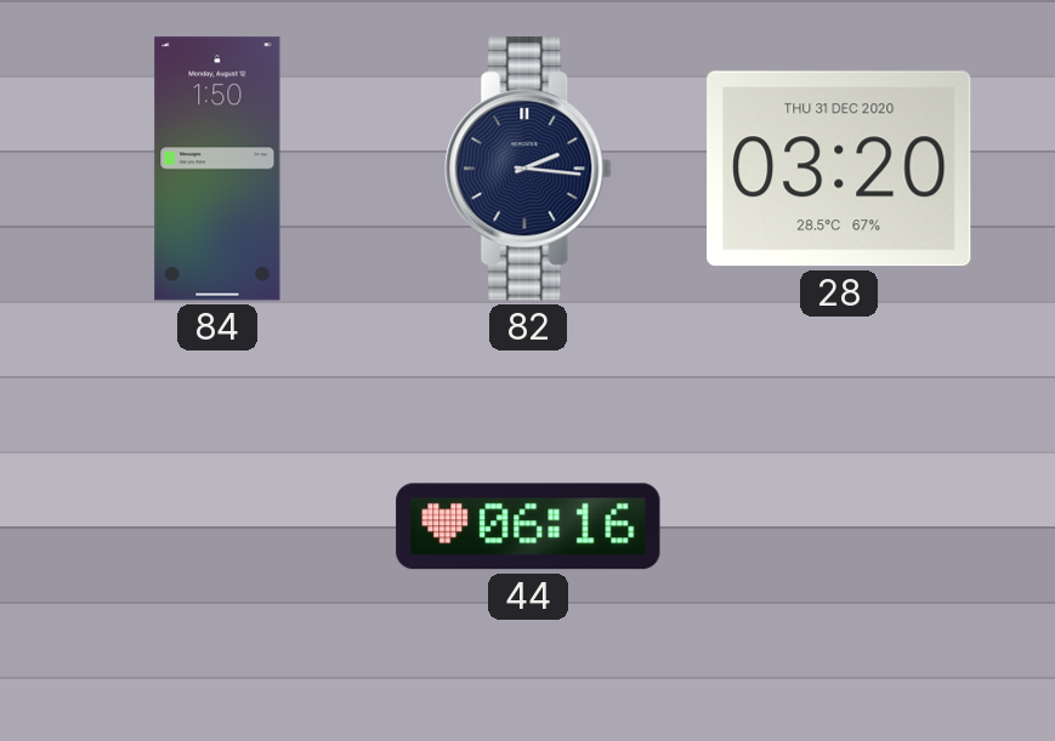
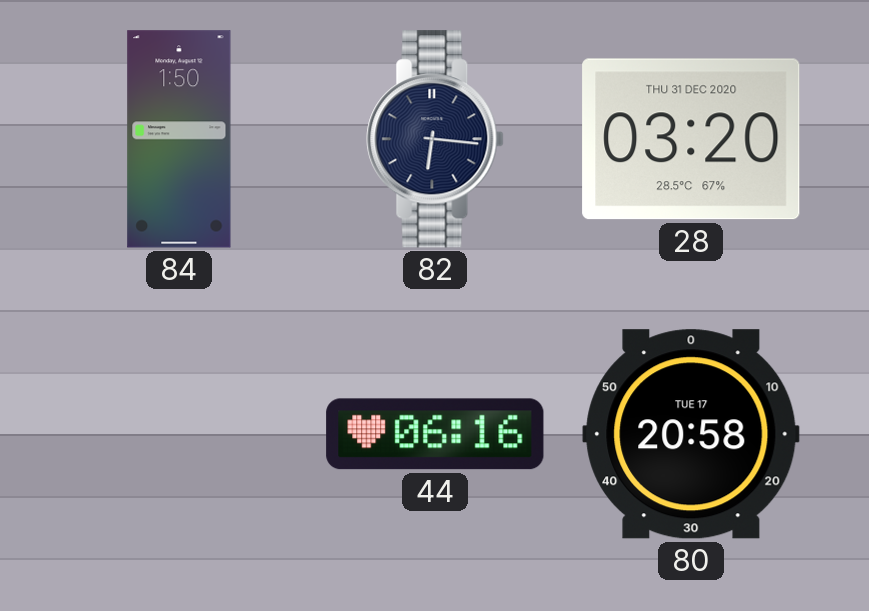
82: 2:16 -> 6:16 (435, 139)
80: none -> 20:58 (691, 434)
